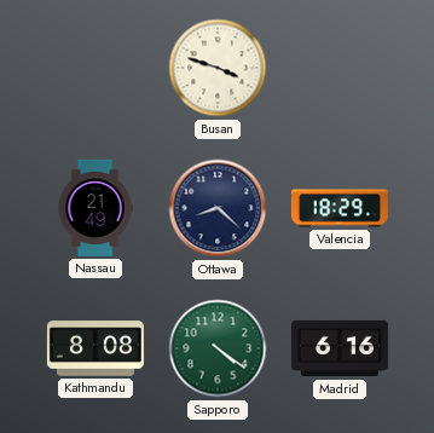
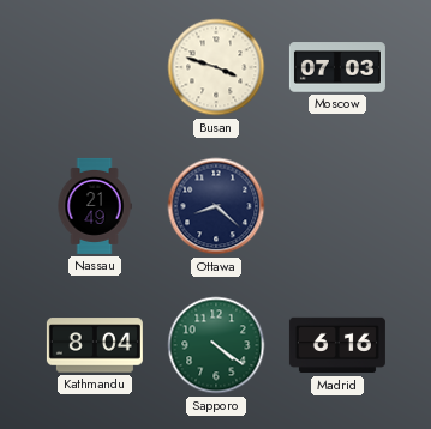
Moscow: none -> 07:03 (337, 67)
Valencia: 18:29 -> none (340, 208)
Kathmandu: 8:08 -> 8:04 (95, 345)
